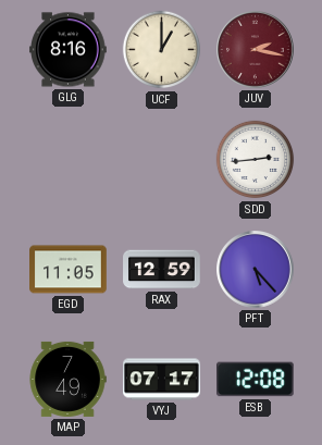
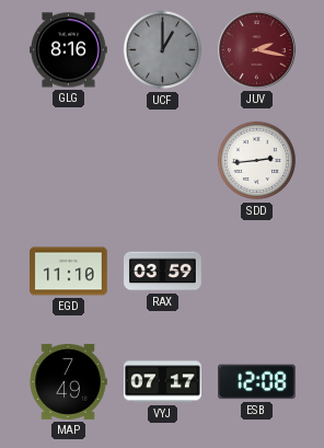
UCF dial: cream -> grey (163, 50)
EGD: 11:05 -> 11:10 (69, 272)
RAX: 12:59 -> 03:59 (163, 272)
PFT: 5:23 -> none (256, 270)
